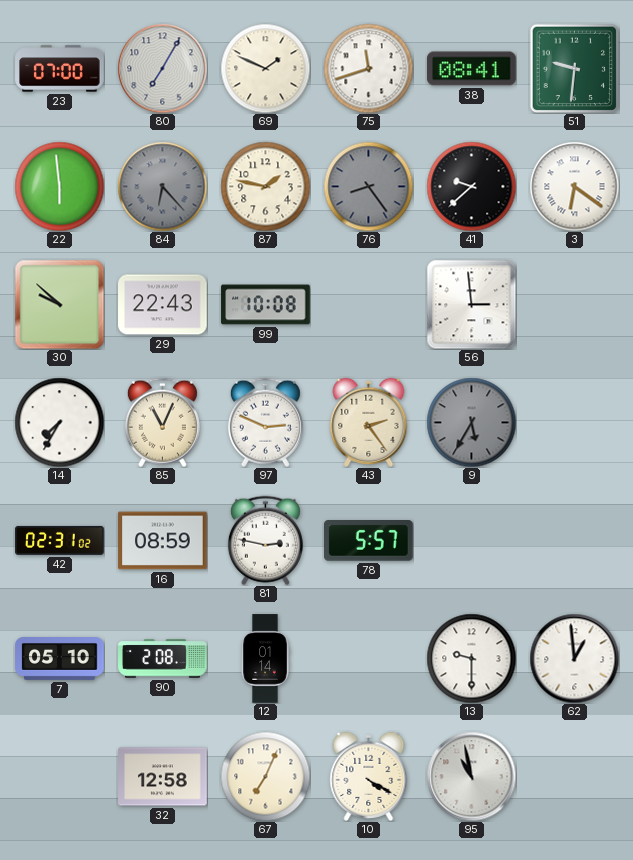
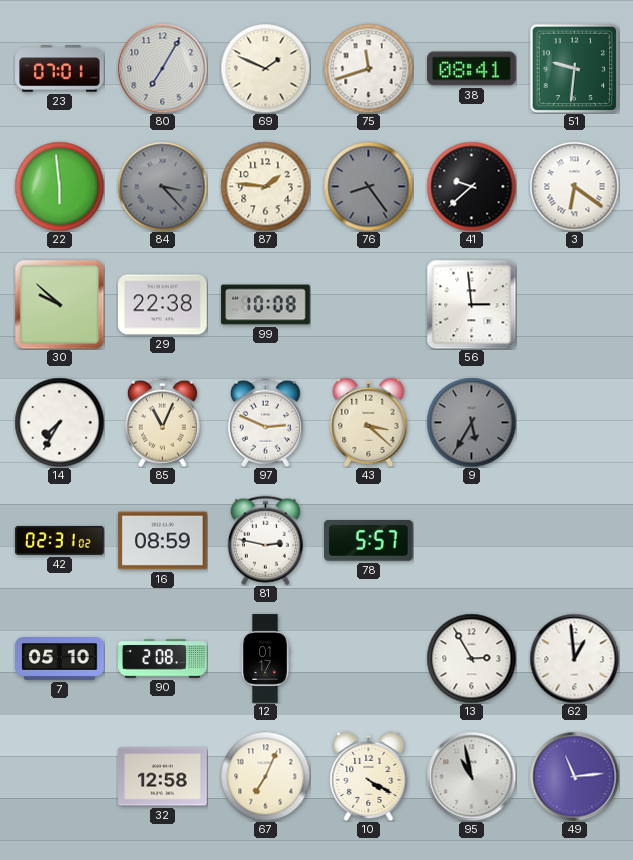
23: 07:00 -> 07:01 (60, 69)
84: 6:23 -> 3:23 (162, 186)
87: 1:47 -> 1:46 (265, 186)
29: 22:43 -> 22:38 (163, 305)
43: 2:24 -> 3:22 (369, 422)
12: 01:14 -> 01:17 (265, 659)
13: 9:30 -> 2:55 (471, 658)
49: none -> 11:14 (574, 776)
